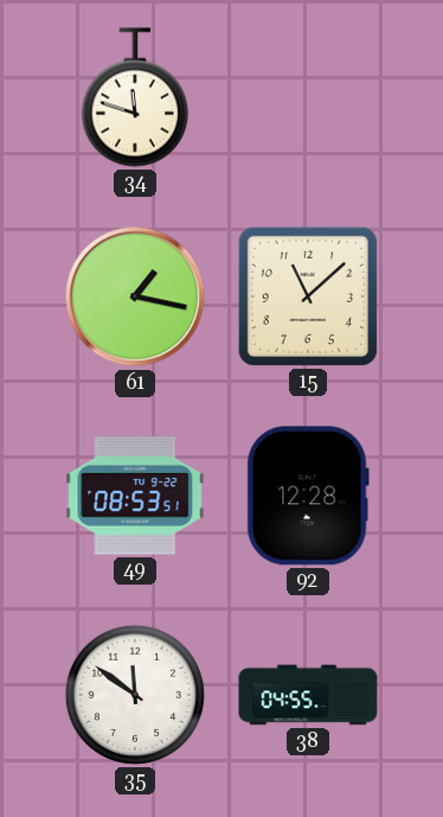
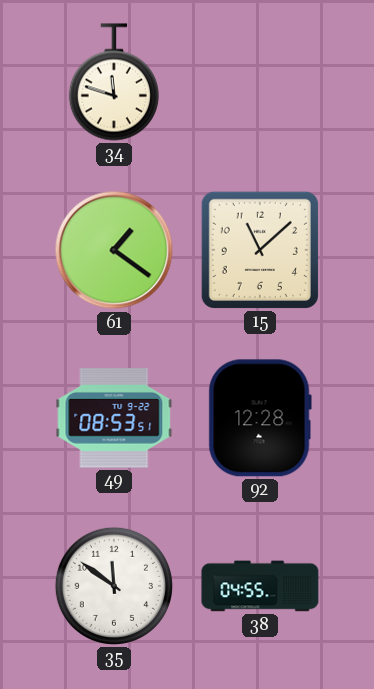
61: 1:17 -> 1:21 (114, 250)
